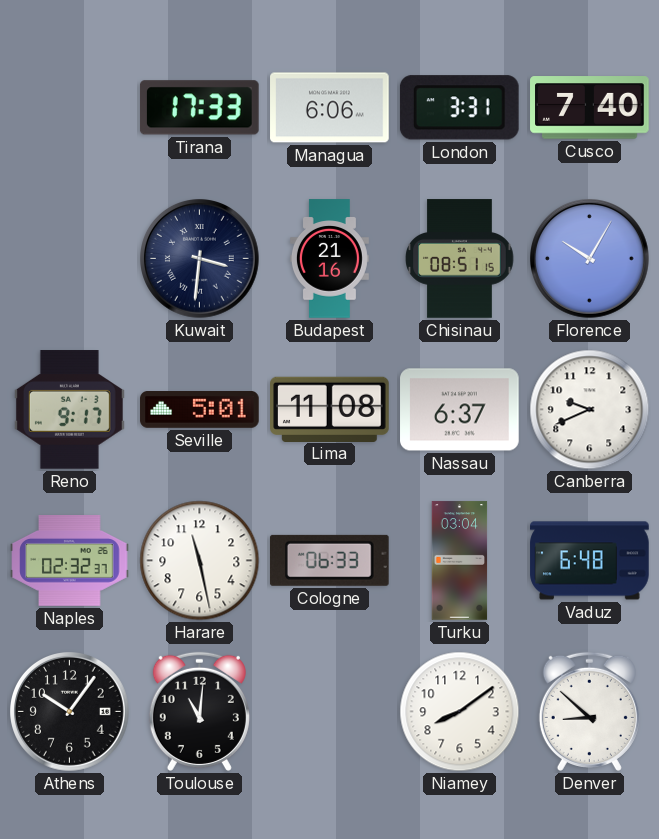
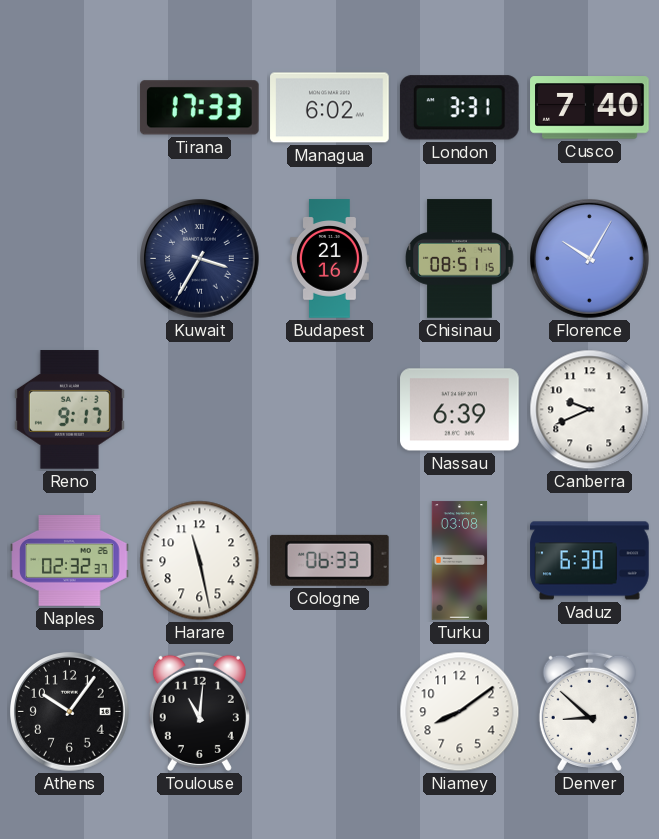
Managua: 6:06 -> 6:02 (330, 108)
Kuwait: 3:31 -> 3:35 (200, 259)
Seville: 5:01 -> none (200, 410)
Lima: 11:08 -> none (330, 409)
Nassau: 6:37 -> 6:39 (460, 410)
Turku: 03:04 -> 03:08 (460, 561)
Vaduz: 6:48 -> 6:30 (590, 561)
